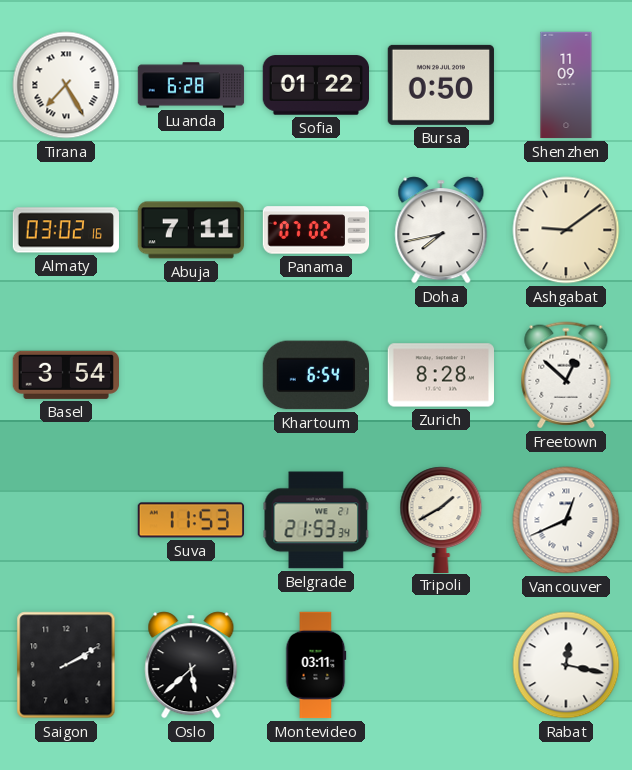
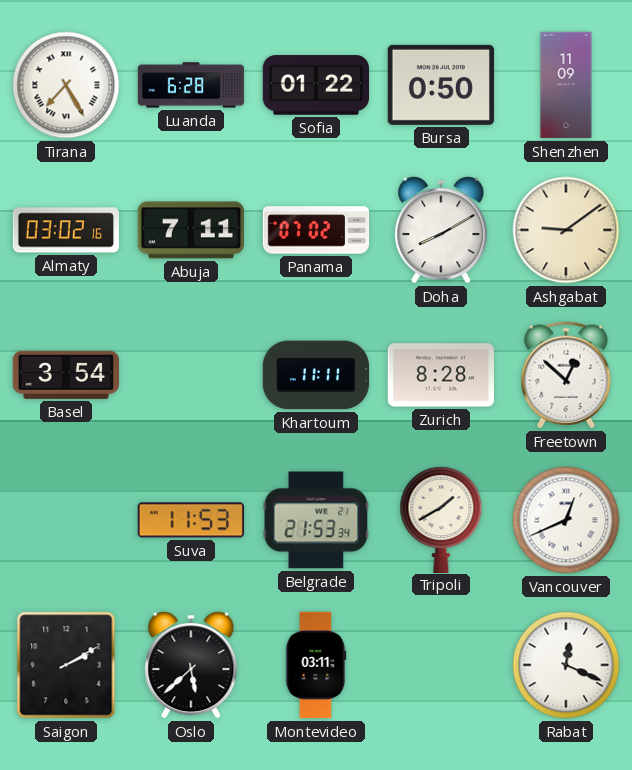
Doha: 7:43 -> 8:10 (441, 230)
Khartoum: 6:54 -> 11:11 (315, 375)
Rabat: 12:17 -> 12:19 (566, 665)
